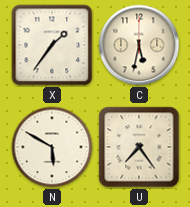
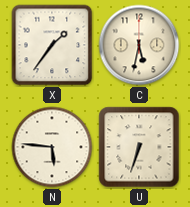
N: 5:50 -> 5:46 (52, 147)
U: 7:24 -> 6:33 (139, 147)
